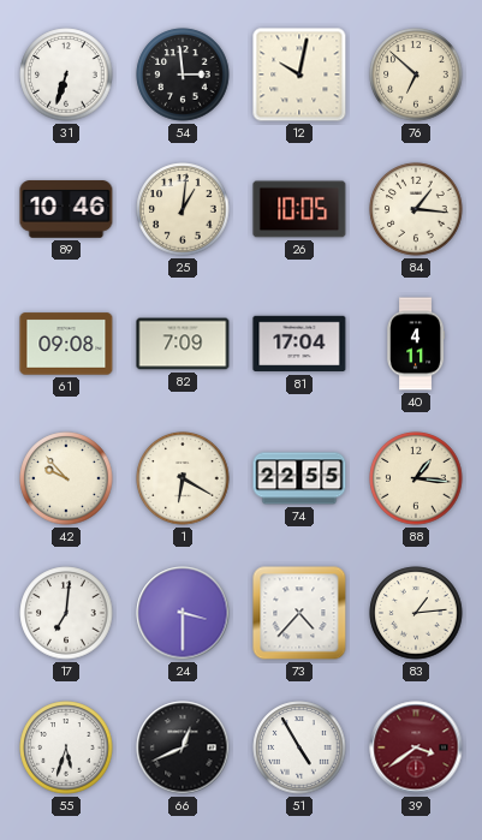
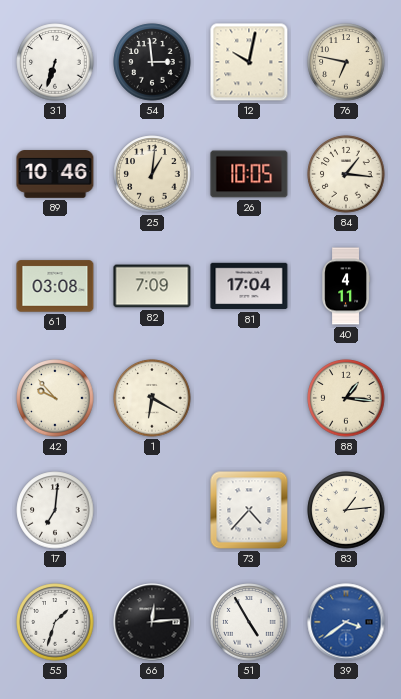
76: 6:52 -> 6:47 (346, 62)
61: 09:08 -> 03:08 (55, 286)
74: 22:55 -> none (299, 478)
24: 3:30 -> none (183, 613)
55: 5:33 -> 1:33 (55, 622)
66: 12:41 -> 12:14 (152, 622)
39 dial: burgundy -> blue (346, 622)
